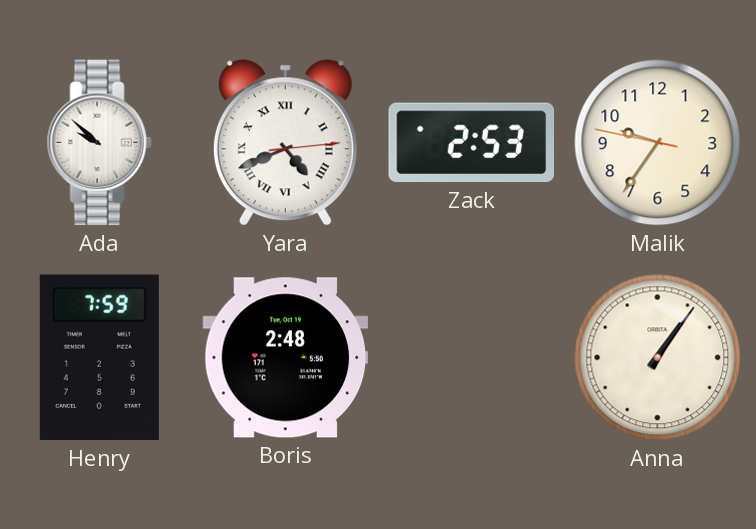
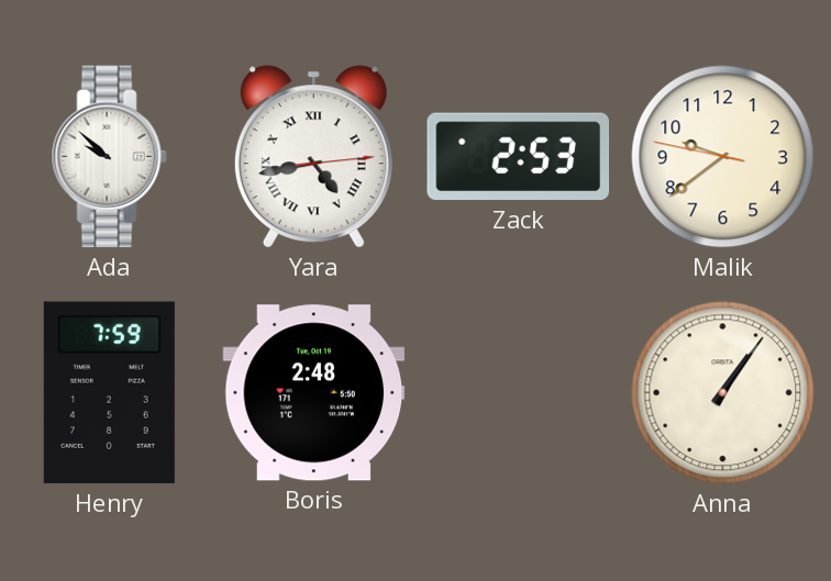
Yara: 4:41 -> 4:43 (313, 157)
Malik: 9:35 -> 9:38 (723, 157)
